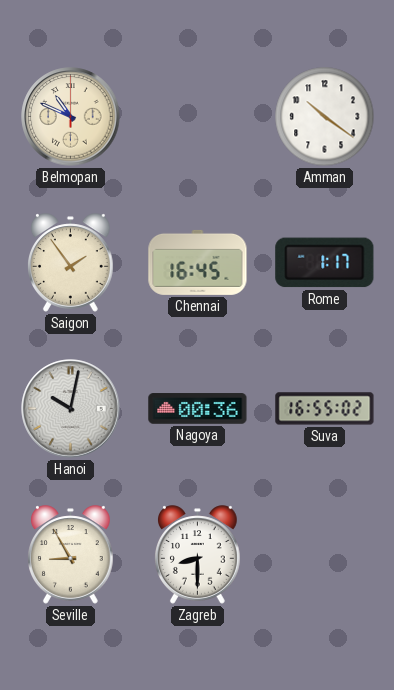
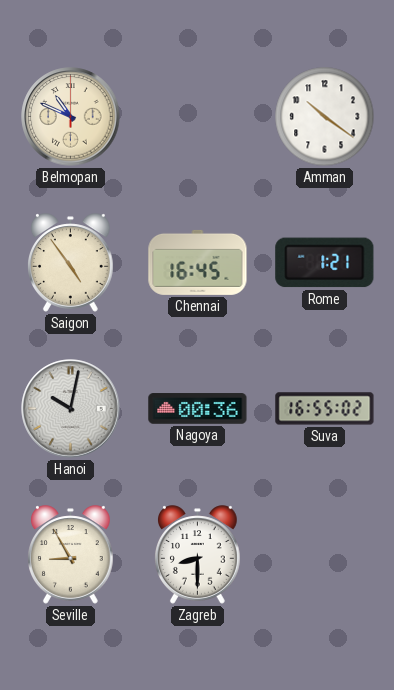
Saigon: 1:54 -> 4:54 (71, 263)
Rome: 1:17 -> 1:21 (325, 263)
